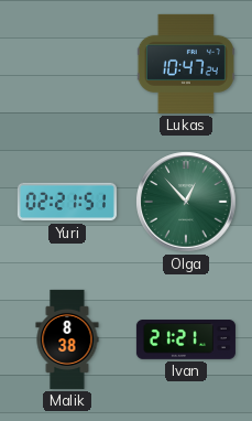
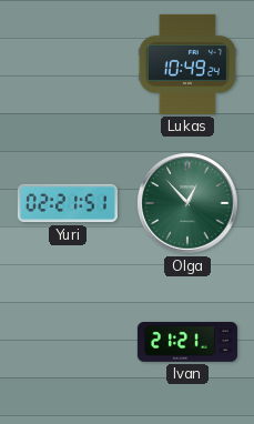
Lukas: 10:47 -> 10:49 (187, 64)
Malik: 8:38 -> none (67, 339)
